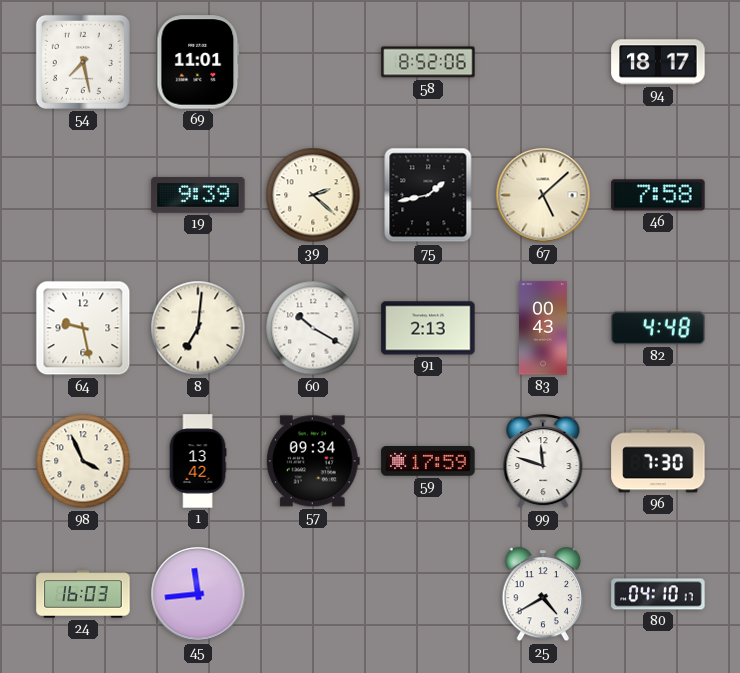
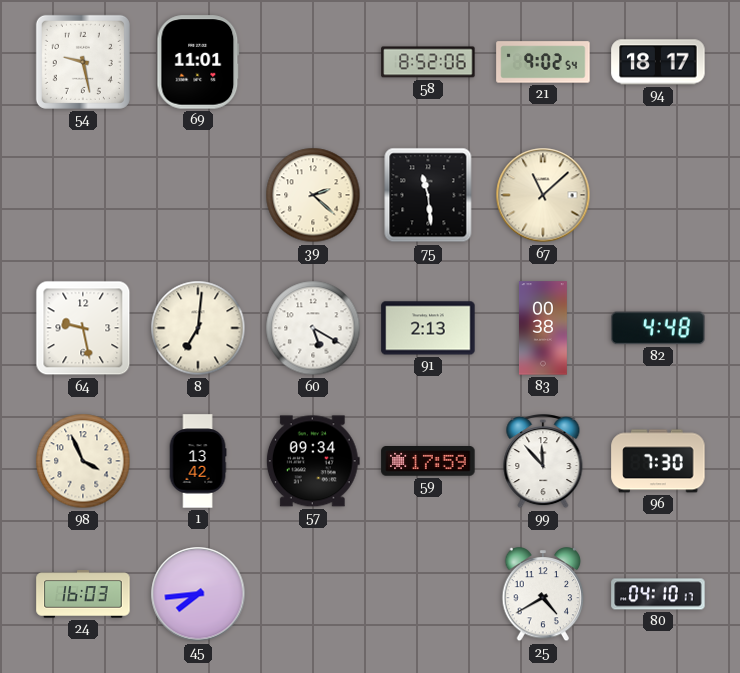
54: 7:28 -> 9:28 (83, 62)
21: none -> 9:02 (543, 62)
19: 9:39 -> none (198, 195)
75: 1:43 -> 11:29 (428, 195)
67: 5:08 -> 11:08 (543, 195)
46: 7:58 -> none (658, 195)
60: 10:20 -> 5:20 (313, 328)
83: 00:43 -> 00:38 (543, 328)
99: 11:48 -> 11:53 (543, 462)
45: 11:44 -> 7:44 (198, 594)
